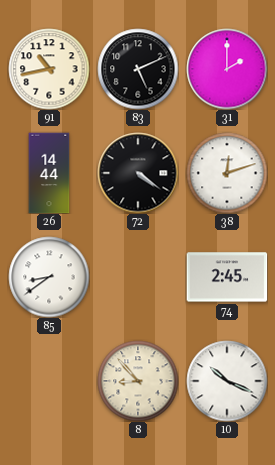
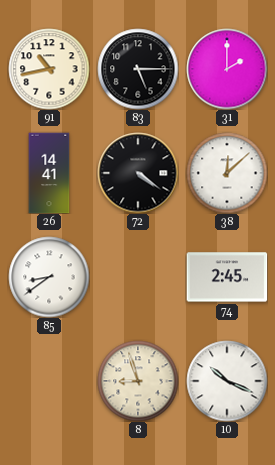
83: 5:11 -> 5:15 (138, 69)
26: 14:44 -> 14:41 (49, 173)
38: 12:12 -> 12:08 (227, 173)
8: 8:53 -> 8:57 (138, 381)
